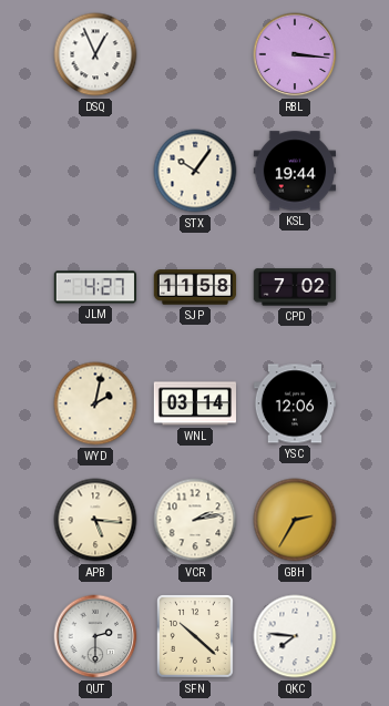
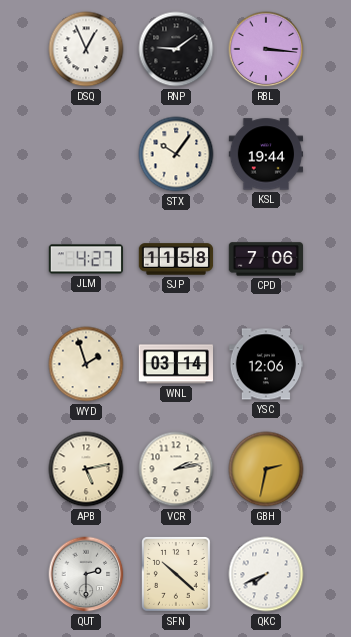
RNP: none -> 9:09 (176, 49)
CPD: 7:02 -> 7:06 (266, 259)
WYD: 2:02 -> 1:57 (86, 364)
APB: 5:16 -> 5:13 (86, 469)
GBH: 2:35 -> 2:32 (266, 469)
QKC: 7:46 -> 7:41 (266, 574)
